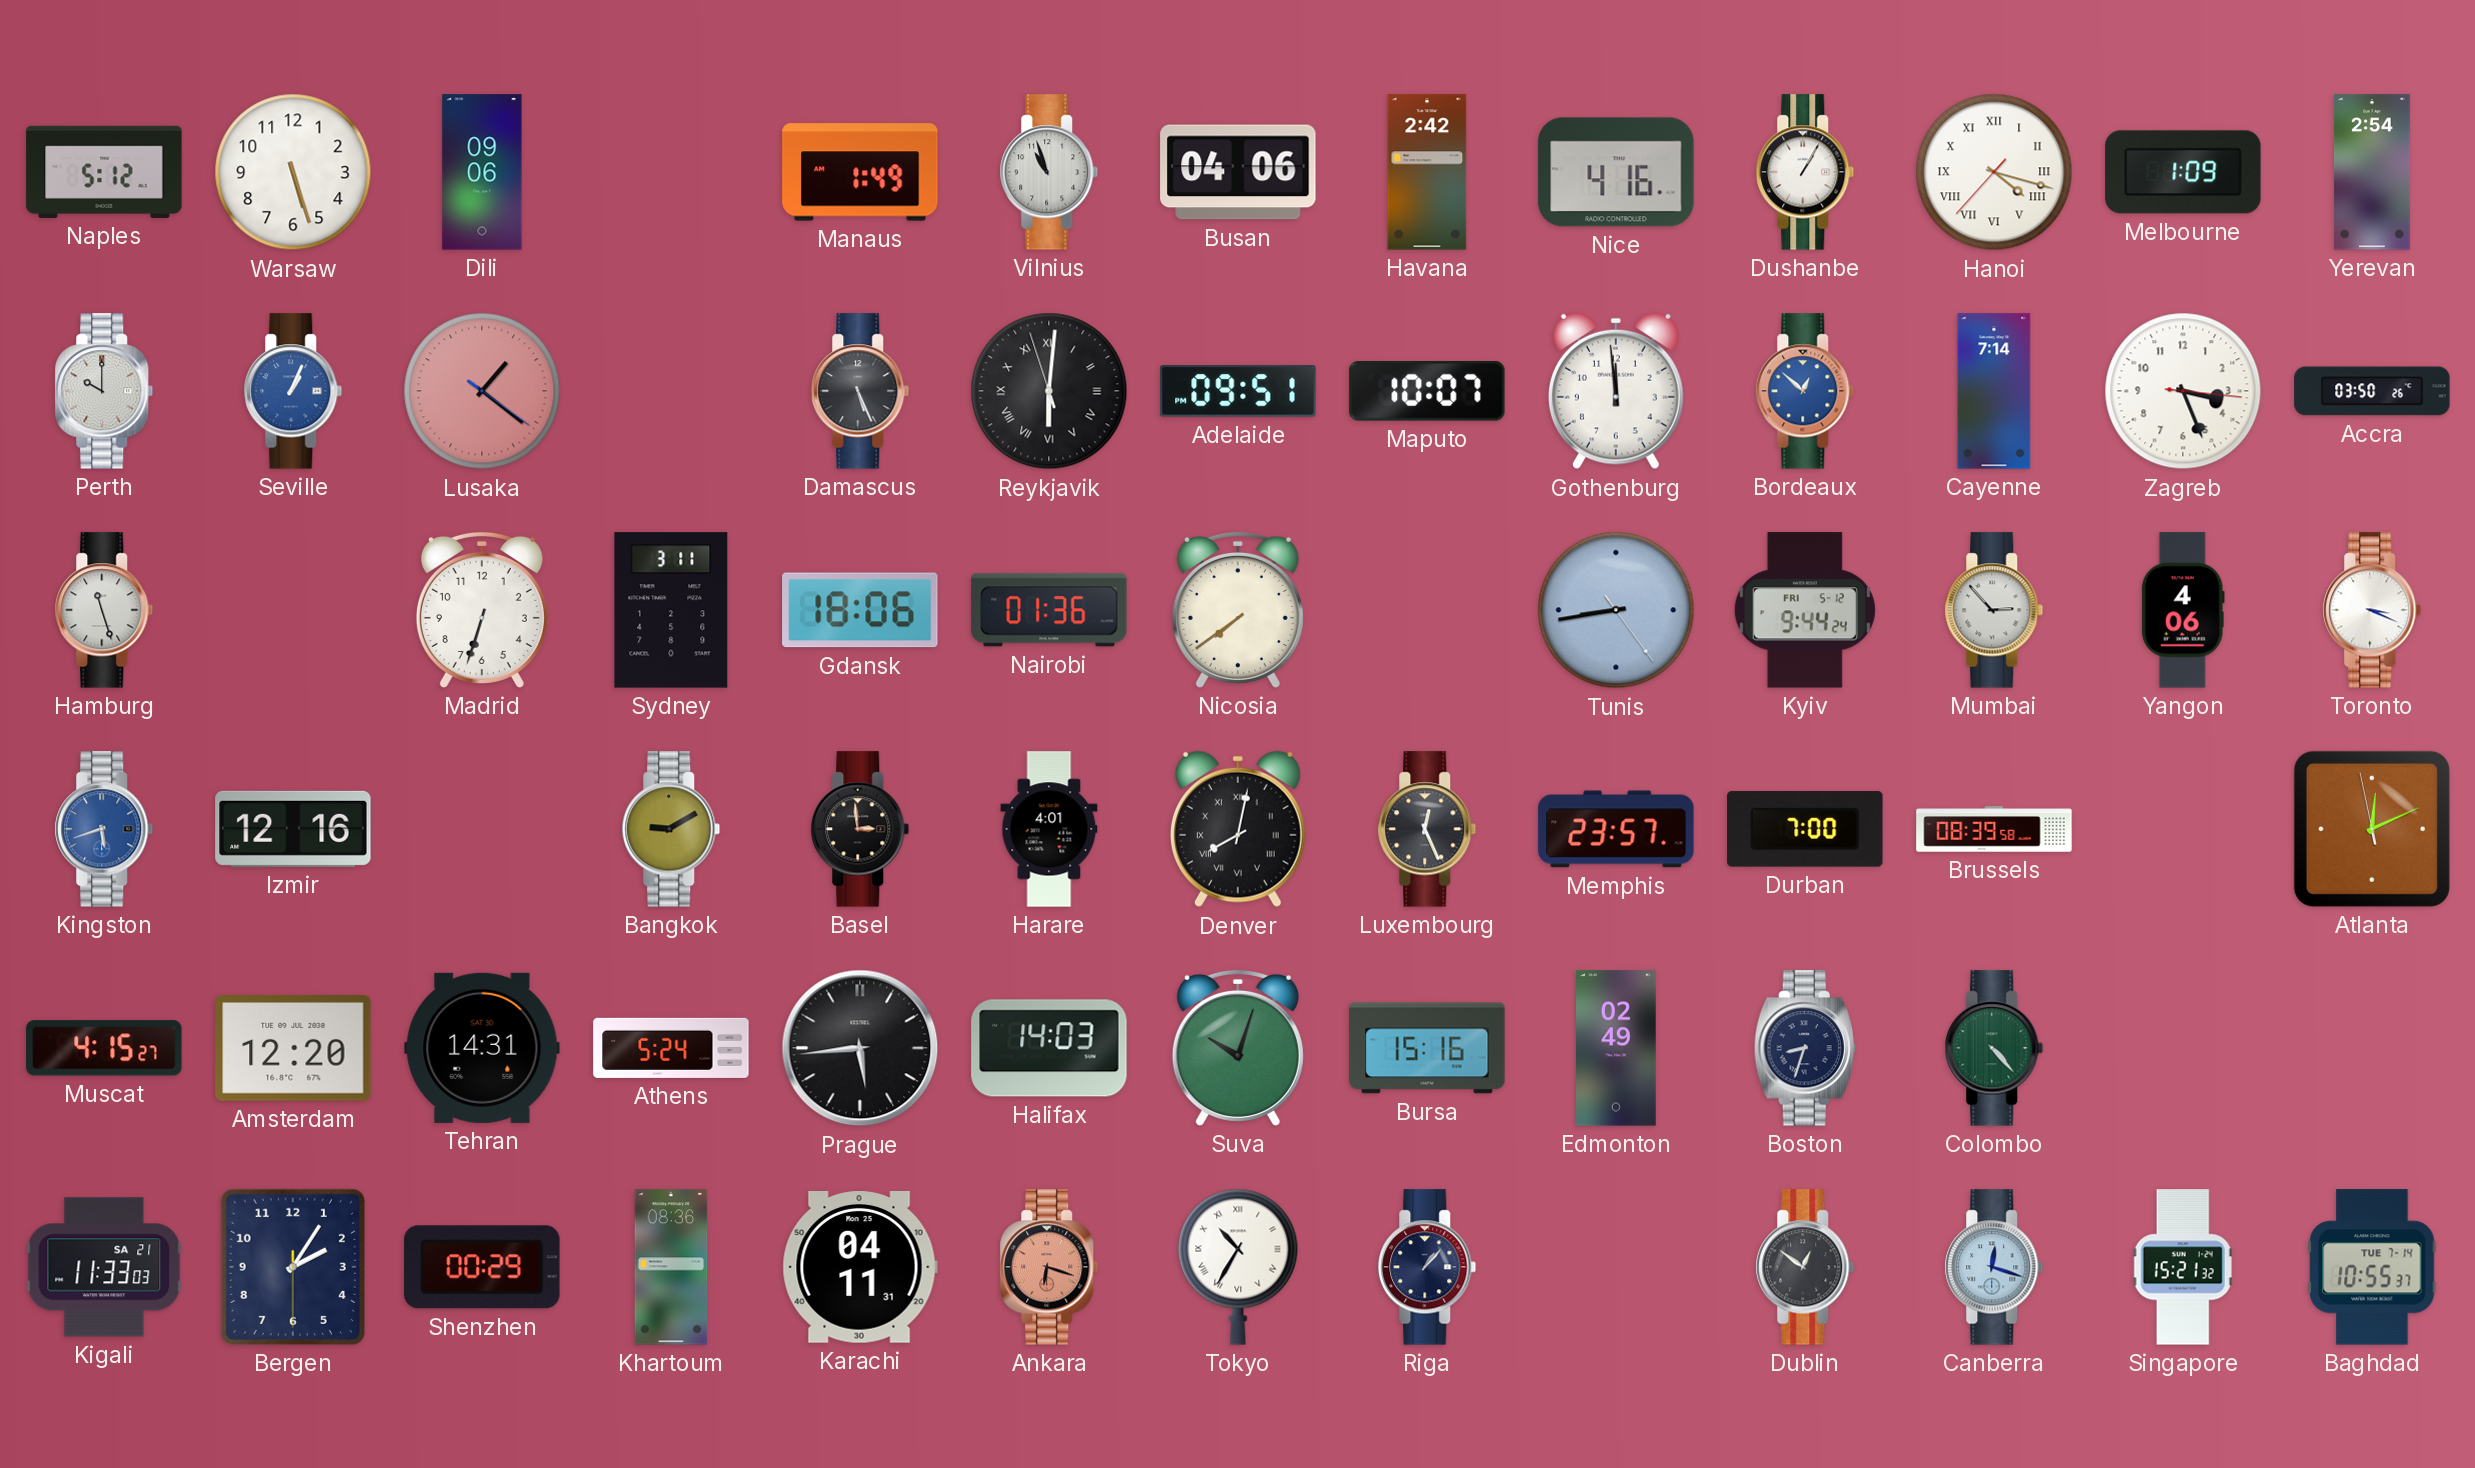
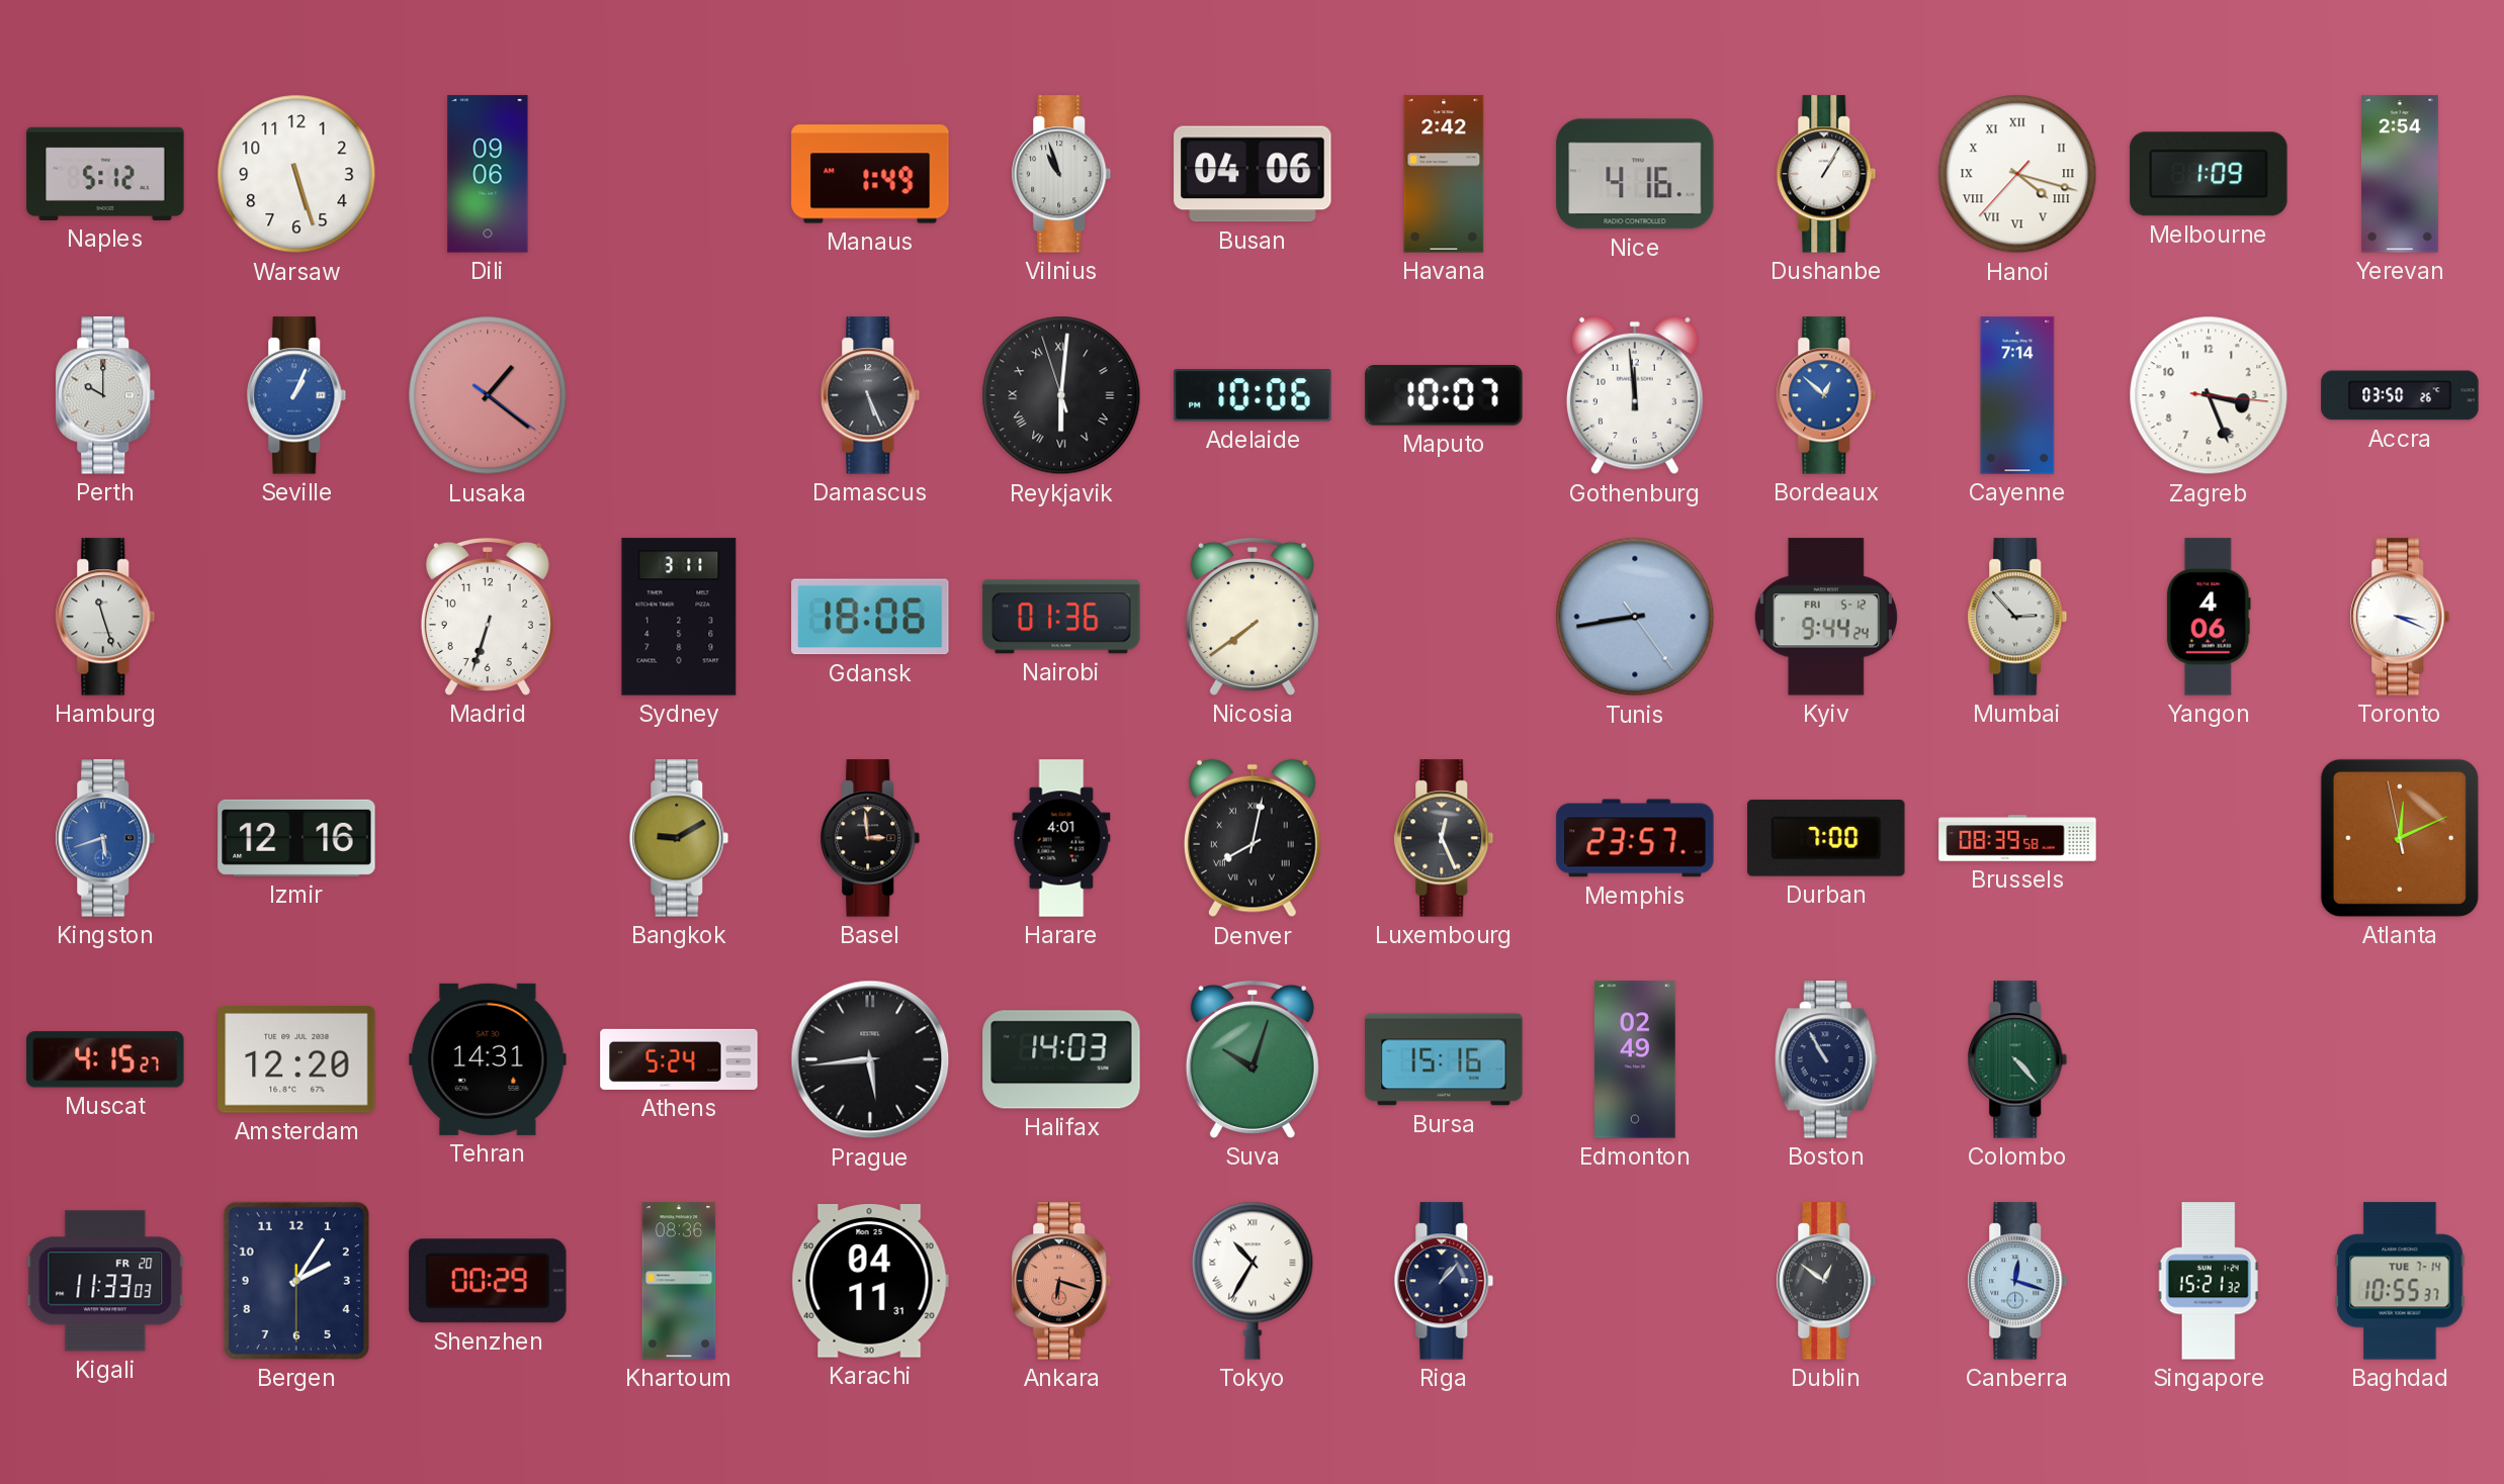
Adelaide: 09:51 -> 10:06 (1253, 395)
Boston: 8:33 -> 10:55 (1826, 1059)
Kigali date: SA 21 -> FR 20 (105, 1281)
